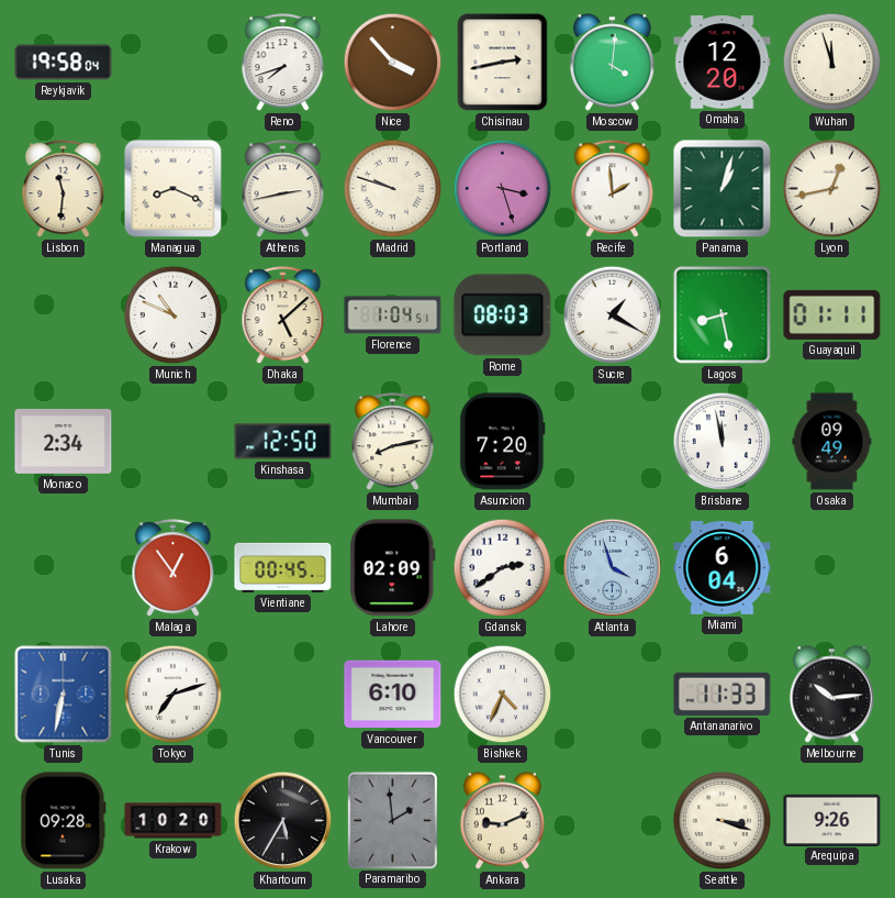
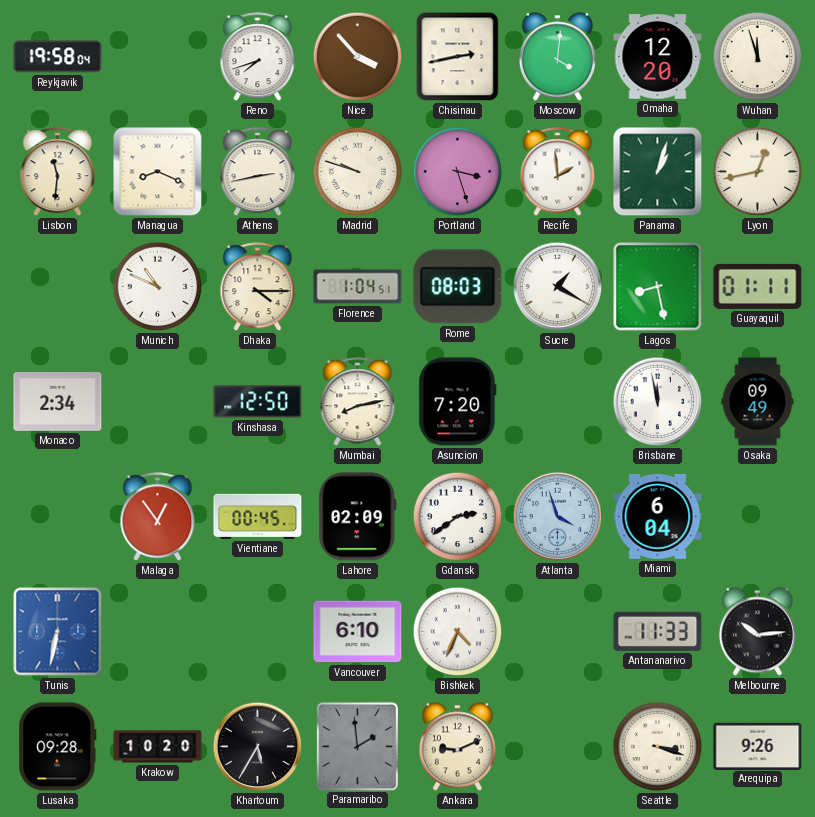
Dhaka: 5:08 -> 4:15 (258, 287)
Tokyo: 7:12 -> none (174, 695)
